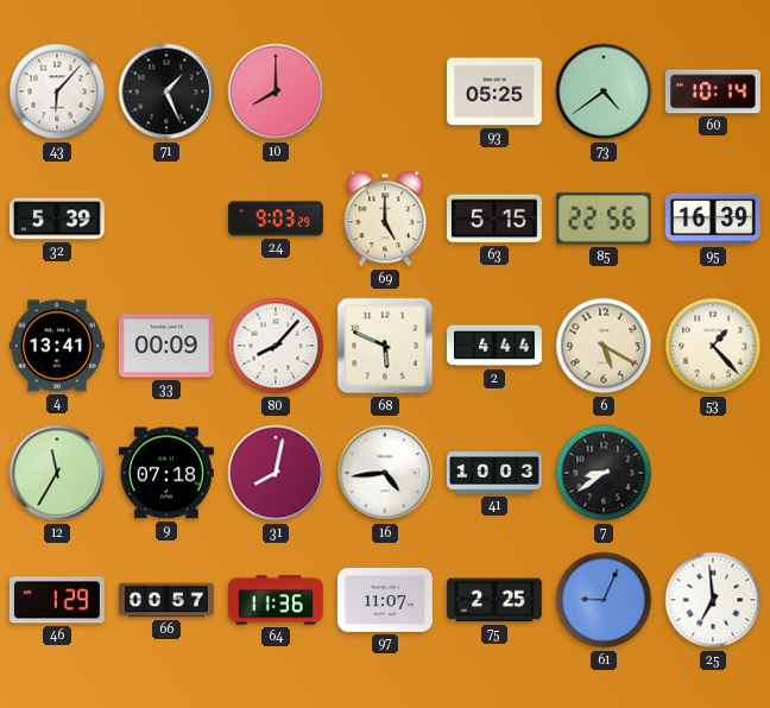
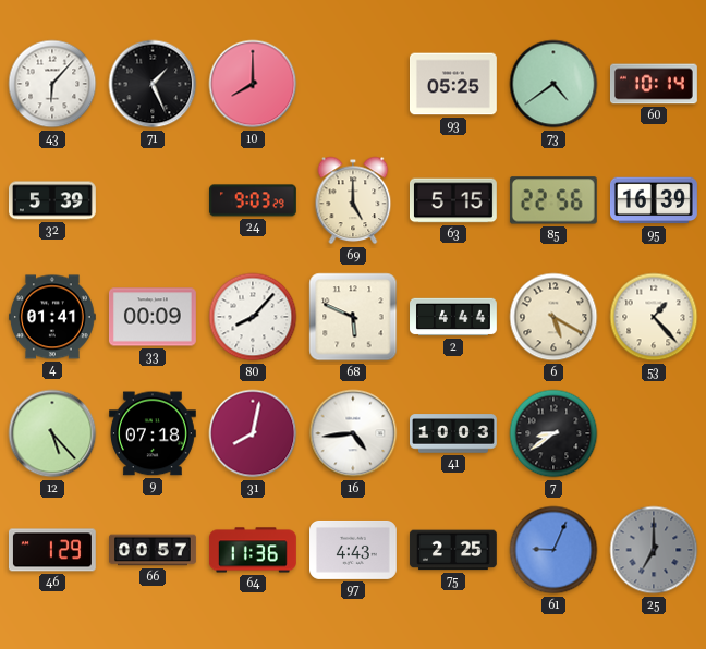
4: 13:41 -> 01:41 (52, 317)
12: 11:35 -> 5:23 (52, 433)
97: 11:07 -> 4:43 (354, 550)
25: 6:59 -> 7:00 (654, 550)
25 dial: white -> grey (654, 550)
